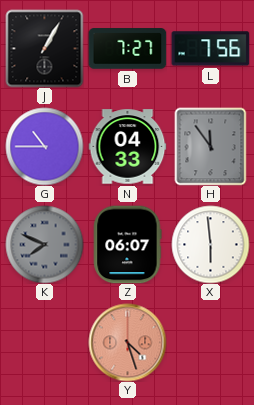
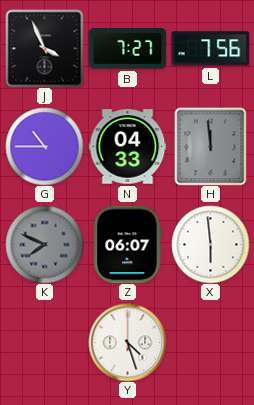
J: 1:05 -> 3:56 (44, 48)
H: 11:54 -> 11:59 (211, 146)
Y dial: salmon -> white (127, 342)
